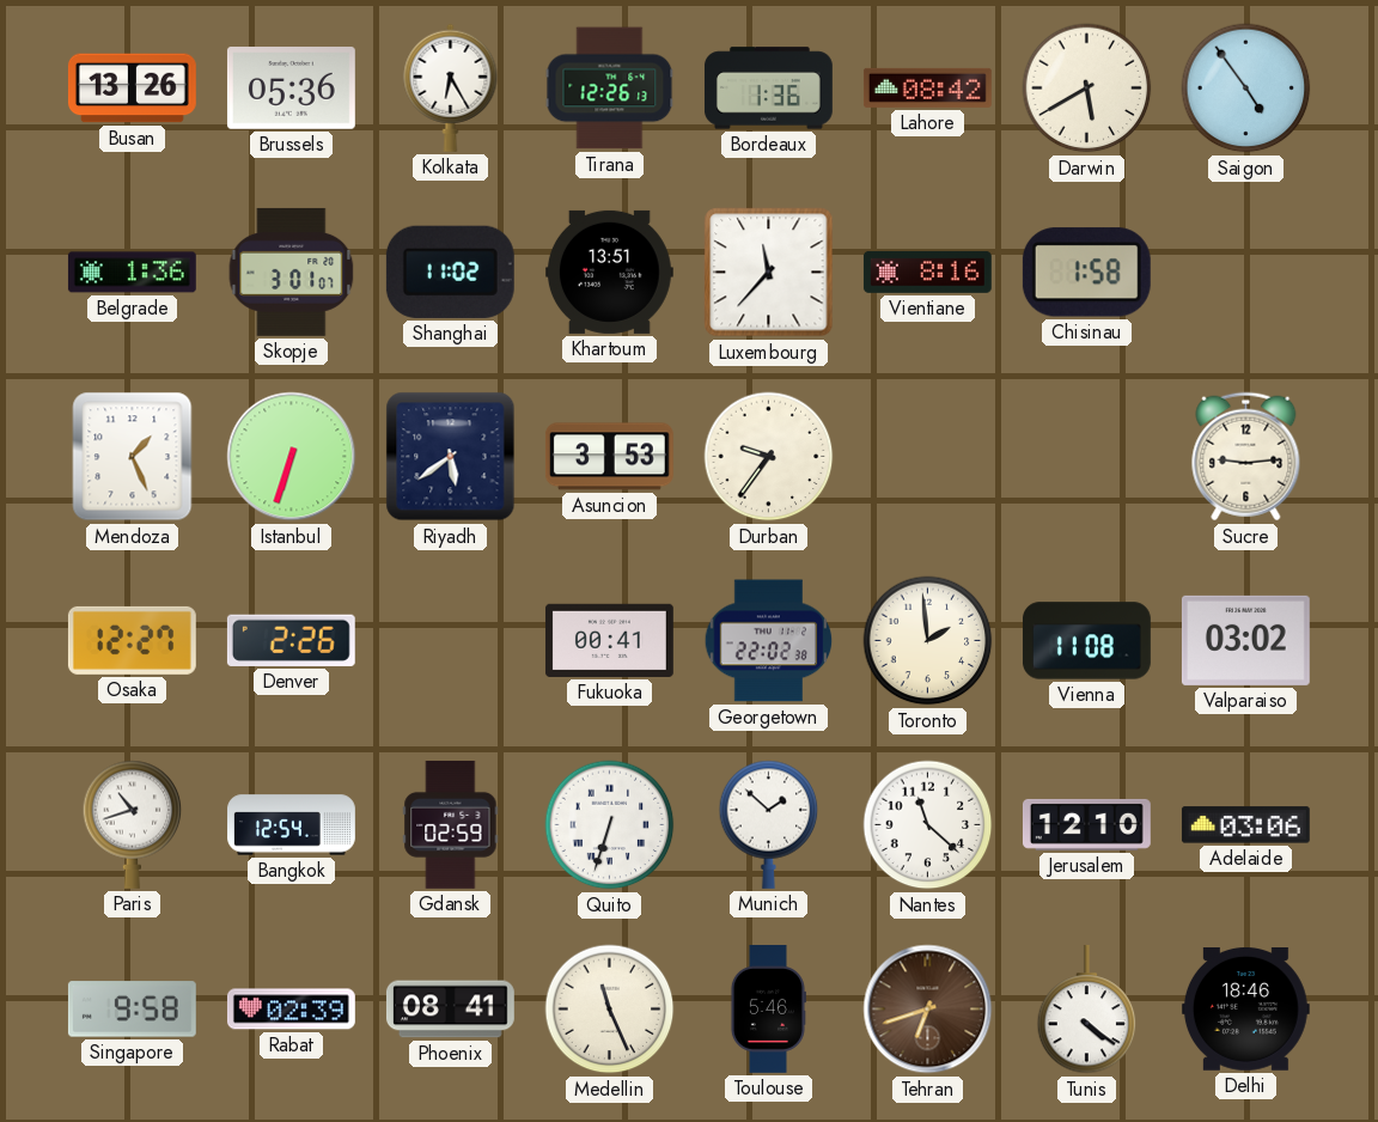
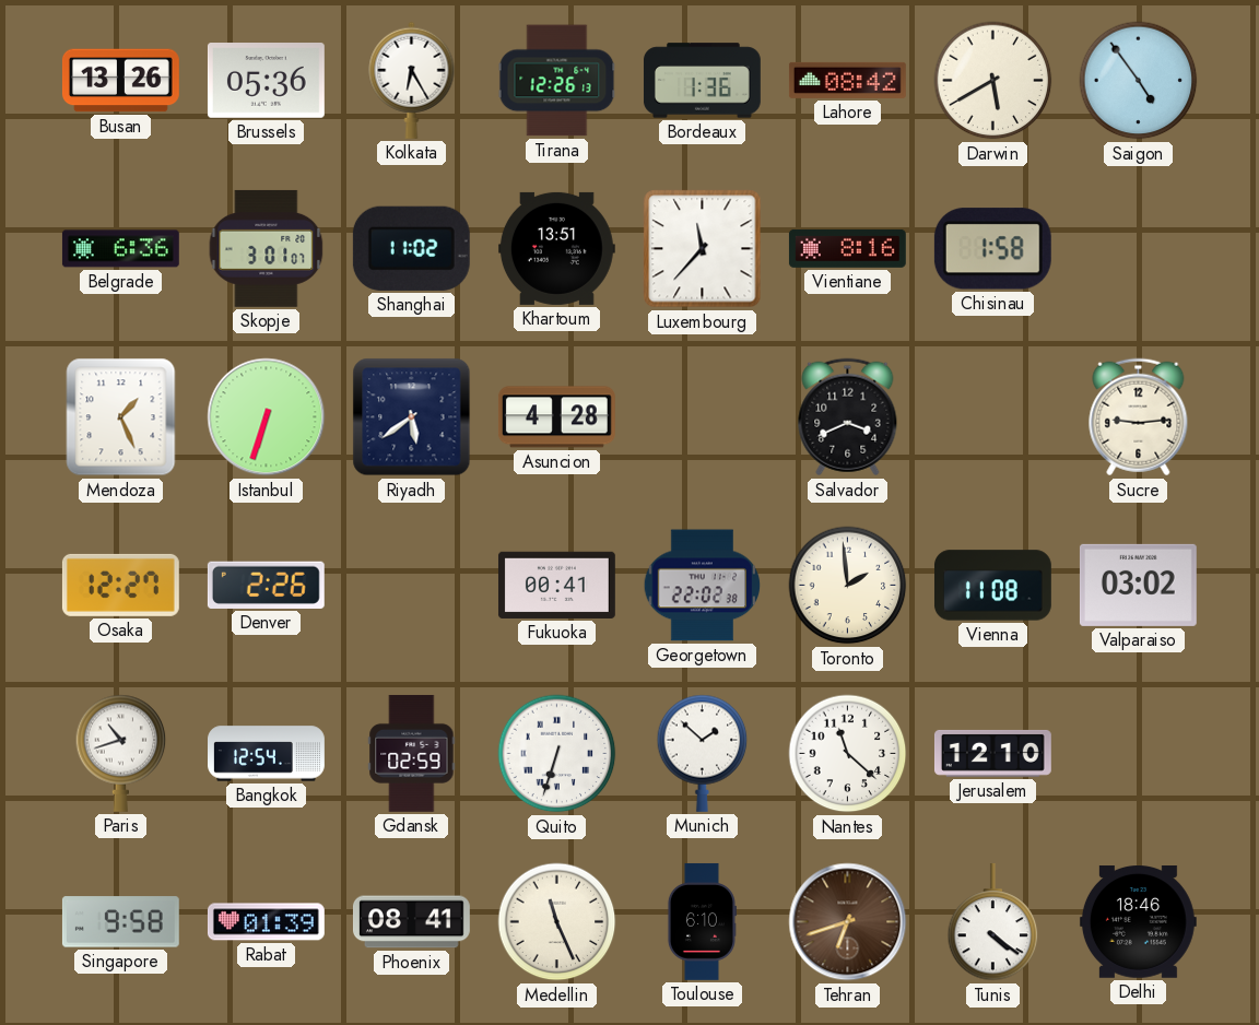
Belgrade: 1:36 -> 6:36 (120, 249)
Asuncion: 3:53 -> 4:28 (556, 417)
Durban: 9:36 -> none (769, 457)
Salvador: none -> 3:41 (848, 417)
Adelaide: 03:06 -> none (1245, 825)
Rabat: 02:39 -> 01:39 (266, 922)
Toulouse: 5:46 -> 6:10 (702, 922)
